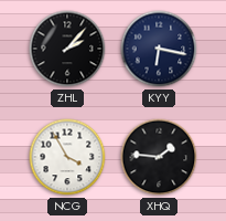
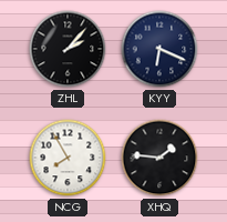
KYY: 6:17 -> 6:19 (159, 49)
NCG: 3:55 -> 7:55 (68, 158)
